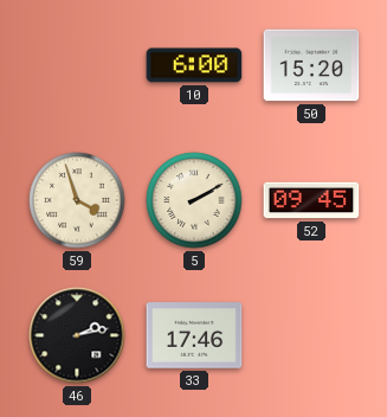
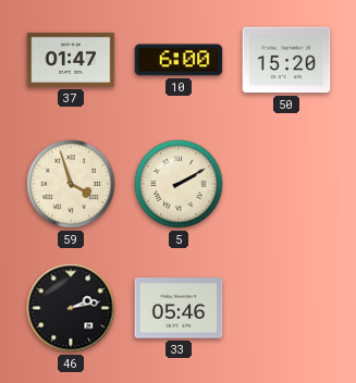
37: none -> 01:47 (71, 60)
52: 09:45 -> none (311, 200)
33: 17:46 -> 05:46 (179, 308)
